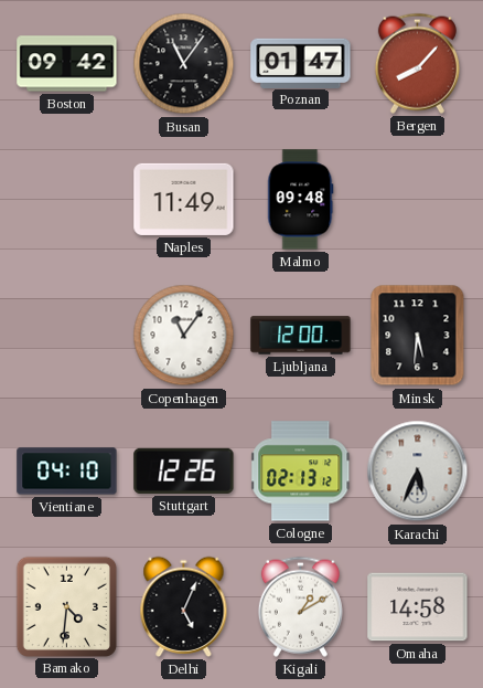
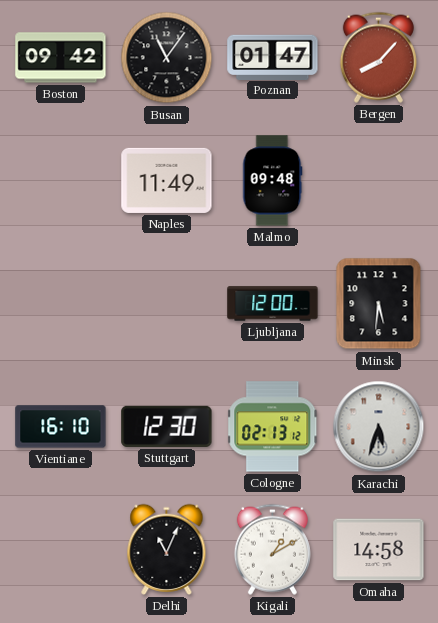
Copenhagen: 11:06 -> none (184, 336)
Vientiane: 04:10 -> 16:10 (61, 427)
Stuttgart: 12:26 -> 12:30 (167, 426)
Karachi: 5:34 -> 5:33 (379, 427)
Bamako: 4:31 -> none (66, 606)
Delhi: 5:04 -> 11:04 (167, 549)
